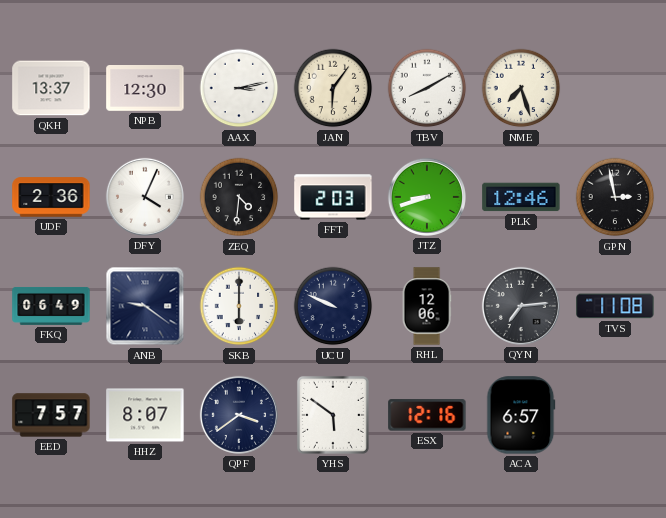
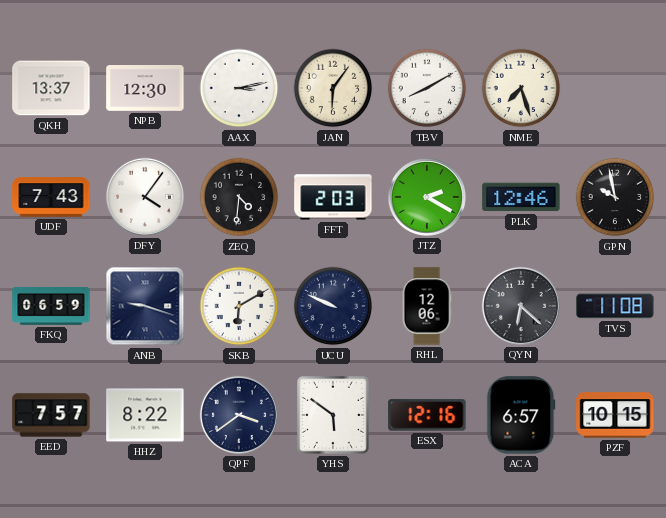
UDF: 2:36 -> 7:43 (51, 197)
DFY: 4:04 -> 4:06 (145, 197)
JTZ: 8:42 -> 2:20 (427, 197)
GPN: 2:58 -> 9:58 (615, 197)
FKQ: 06:49 -> 06:59 (51, 306)
ANB: 9:21 -> 9:18 (145, 306)
SKB: 6:00 -> 6:10 (239, 306)
QYN: 7:14 -> 6:22 (521, 306)
HHZ: 8:07 -> 8:22 (145, 415)
PZF: none -> 10:15 (615, 415)
